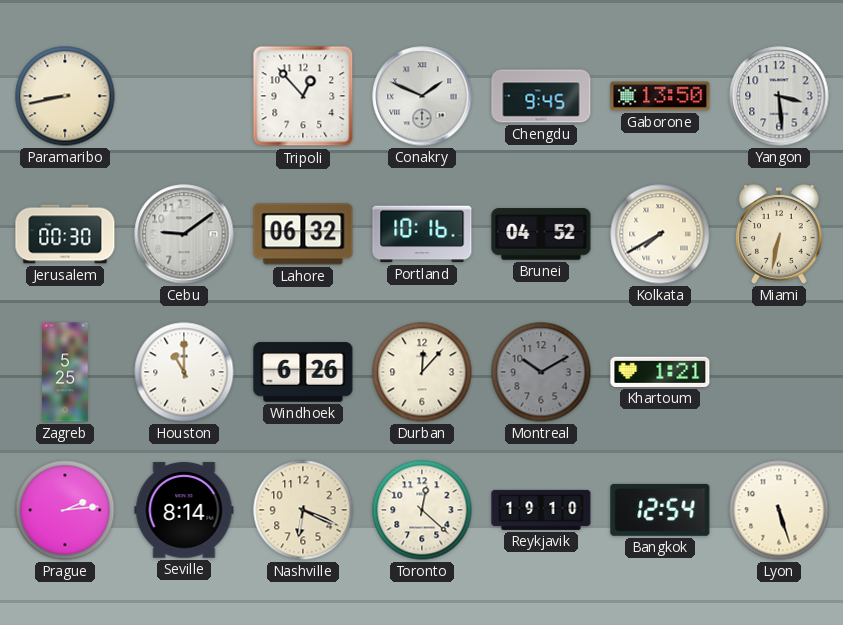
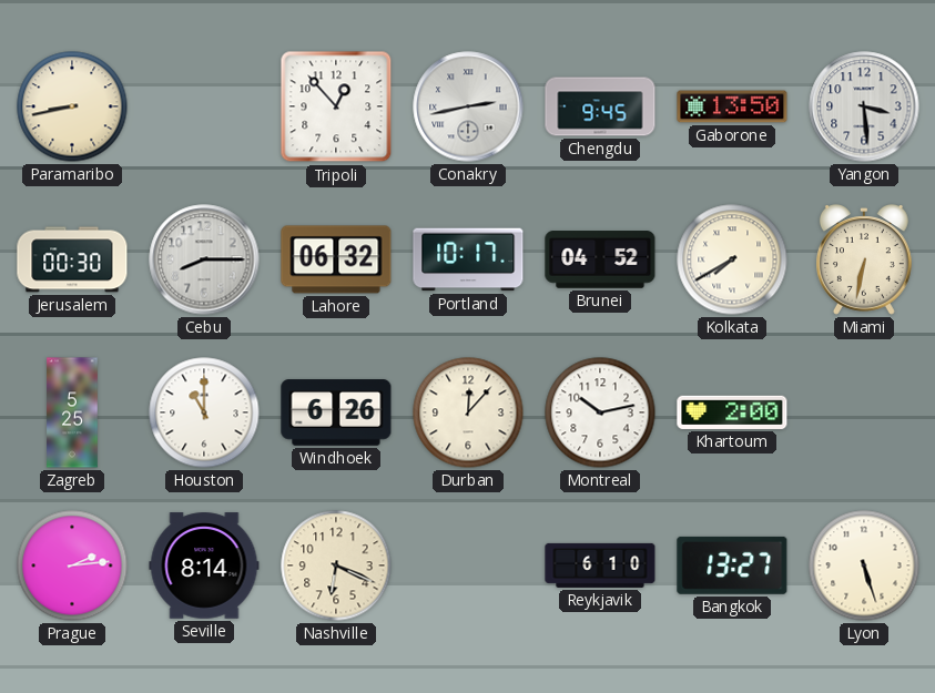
Conakry: 1:49 -> 2:43 (468, 106)
Cebu: 9:09 -> 8:15 (204, 259)
Portland: 10:16 -> 10:17 (468, 259)
Montreal: 10:10 -> 10:13 (600, 412)
Montreal dial: grey -> white (600, 412)
Khartoum: 1:21 -> 2:00 (732, 412)
Toronto: 12:22 -> none (422, 510)
Reykjavik: 19:10 -> 6:10 (600, 565)
Bangkok: 12:54 -> 13:27 (732, 565)
